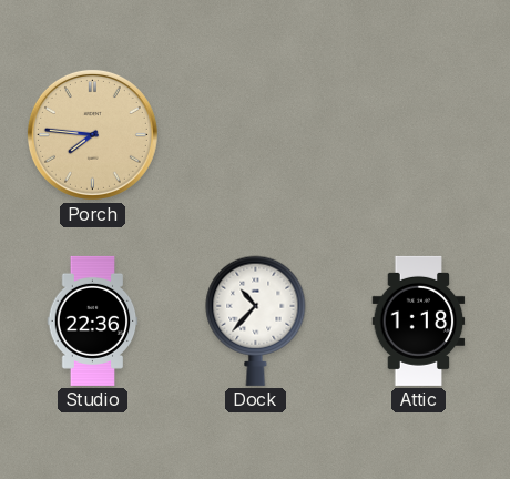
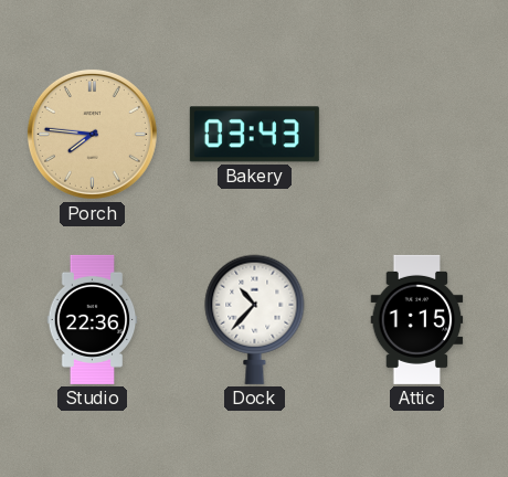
Bakery: none -> 03:43 (254, 135)
Attic: 1:18 -> 1:15 (417, 319)
